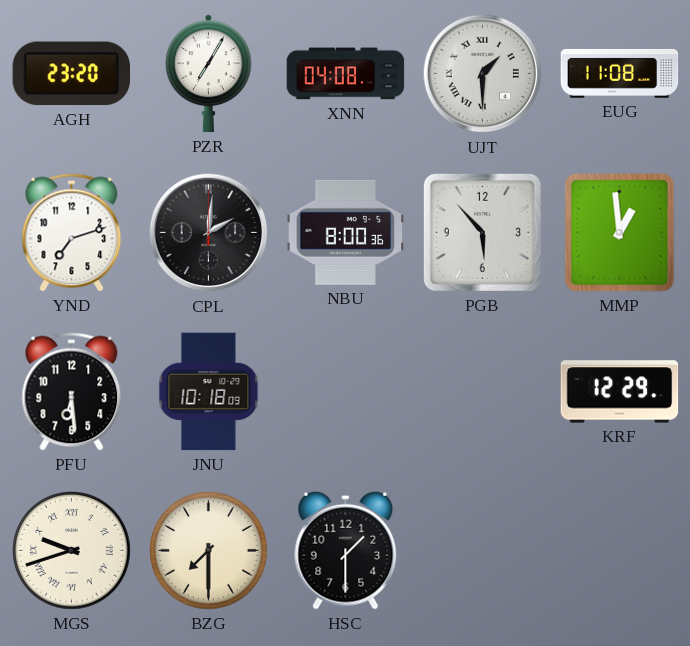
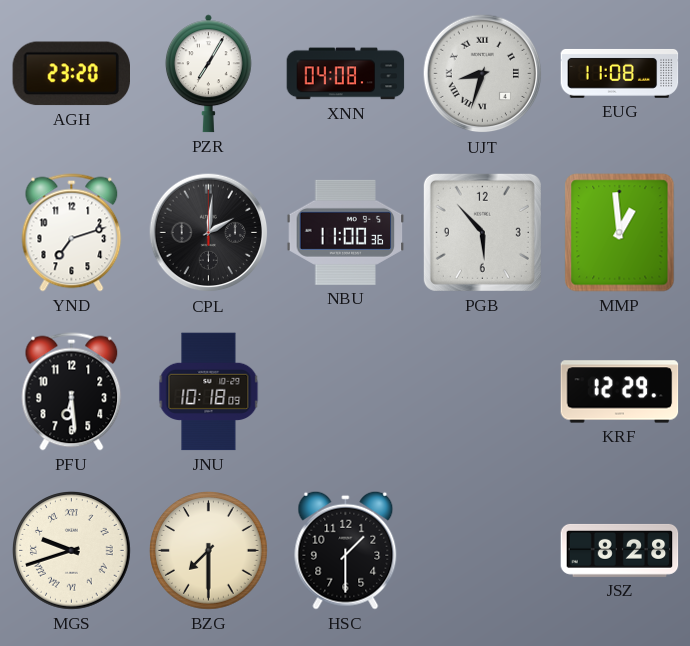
UJT: 1:30 -> 8:33 (483, 74)
NBU: 8:00 -> 11:00 (346, 232)
JSZ: none -> 8:28 (620, 550)
